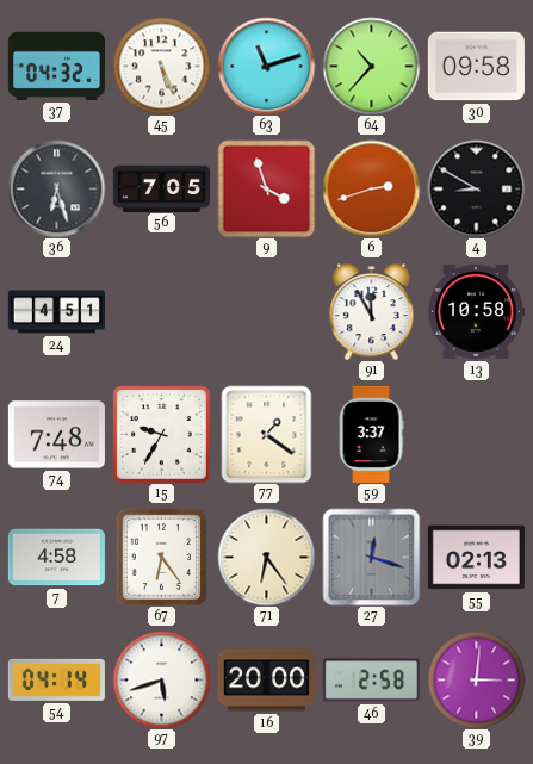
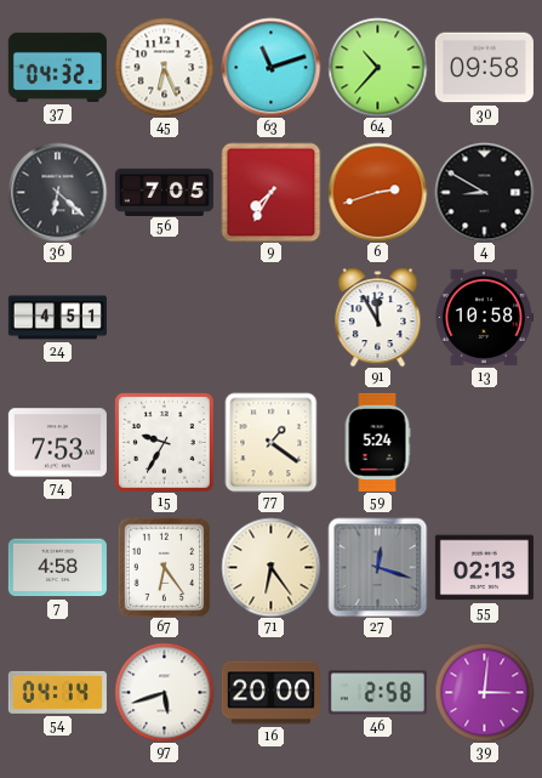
45: 5:26 -> 6:26 (164, 67)
36: 6:27 -> 6:22 (57, 192)
9: 3:57 -> 7:35 (270, 192)
74: 7:48 -> 7:53 (57, 443)
59: 3:37 -> 5:24 (377, 442)
